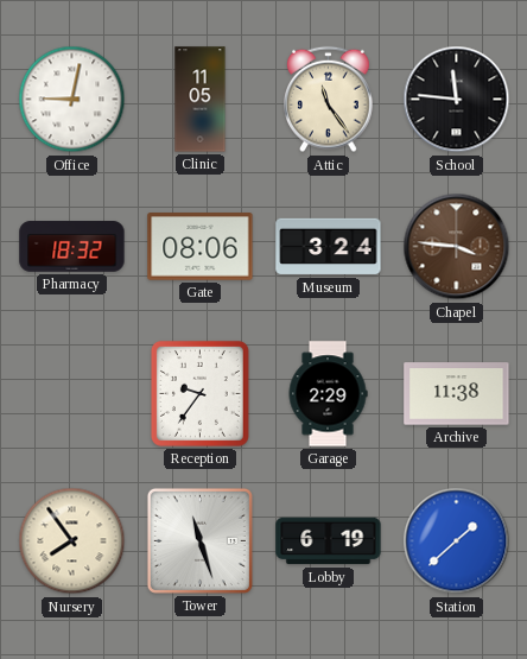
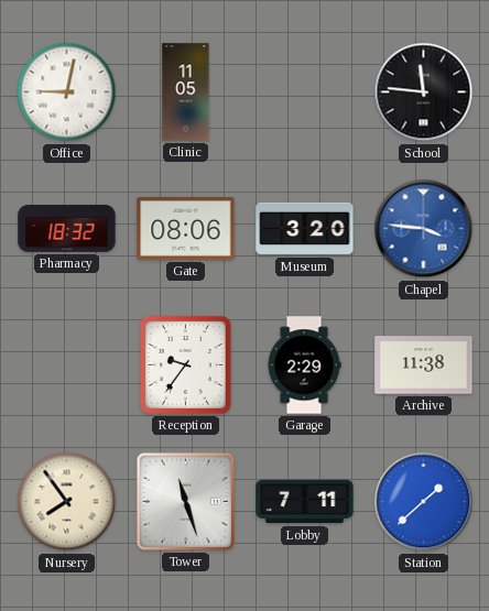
Attic: 11:24 -> none (329, 100)
Museum: 3:24 -> 3:20 (305, 229)
Chapel dial: brown -> blue (424, 229)
Lobby: 6:19 -> 7:11 (305, 502)
